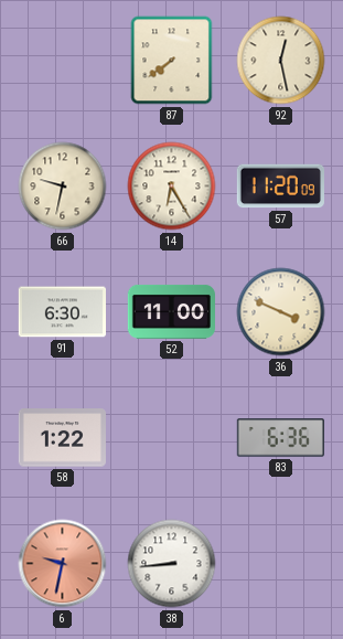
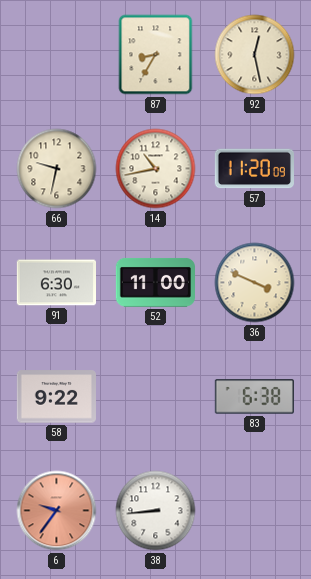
87: 7:39 -> 8:35 (156, 55)
14: 6:25 -> 10:43 (156, 169)
58: 1:22 -> 9:22 (56, 397)
83: 6:36 -> 6:38 (254, 397)
6: 9:32 -> 9:36 (57, 511)
